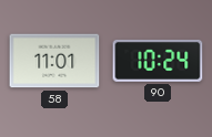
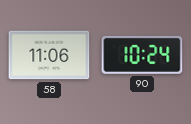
58: 11:01 -> 11:06 (49, 55)
